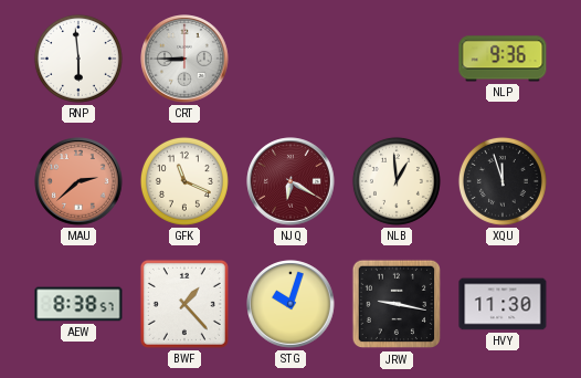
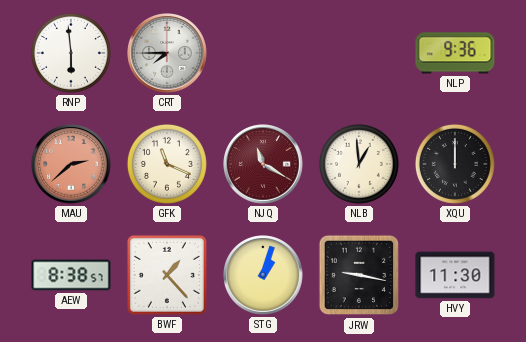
CRT: 8:45 -> 7:45 (167, 53)
NJQ: 6:20 -> 11:20 (263, 164)
XQU: 11:57 -> 12:00 (455, 164)
STG: 10:03 -> 1:03 (263, 275)
